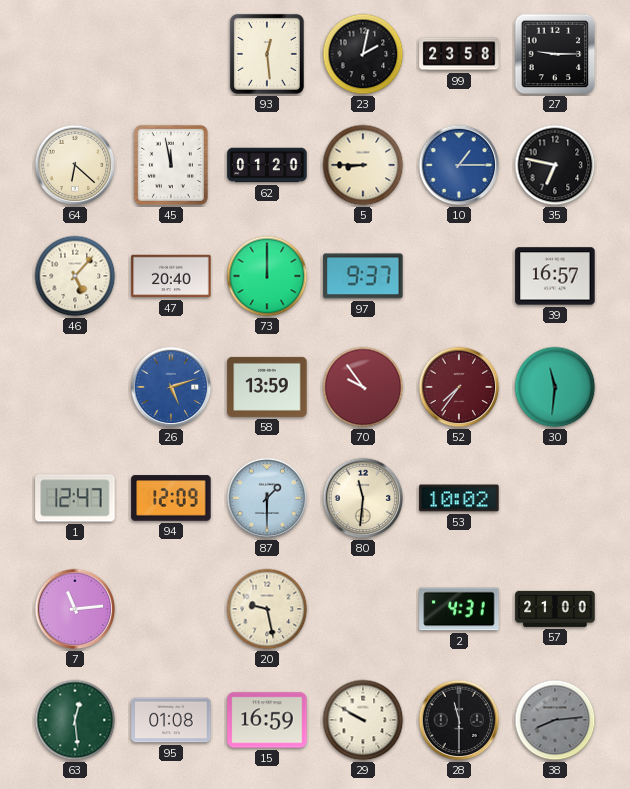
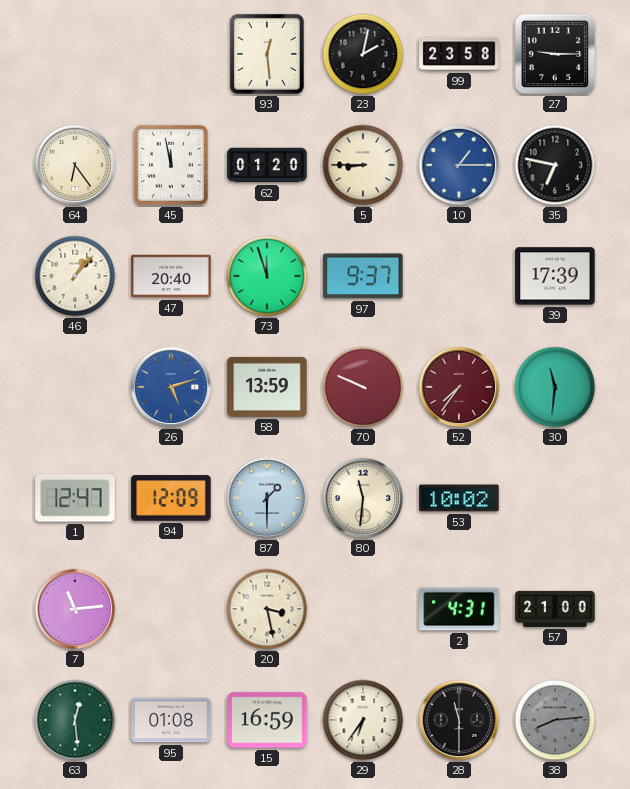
64: 6:22 -> 6:24 (75, 165)
46: 5:07 -> 1:07 (75, 276)
73: 12:00 -> 11:57 (267, 276)
39: 16:57 -> 17:39 (555, 276)
70: 9:54 -> 9:49 (363, 387)
20: 9:28 -> 3:28 (267, 609)
29: 9:50 -> 6:36 (363, 720)
